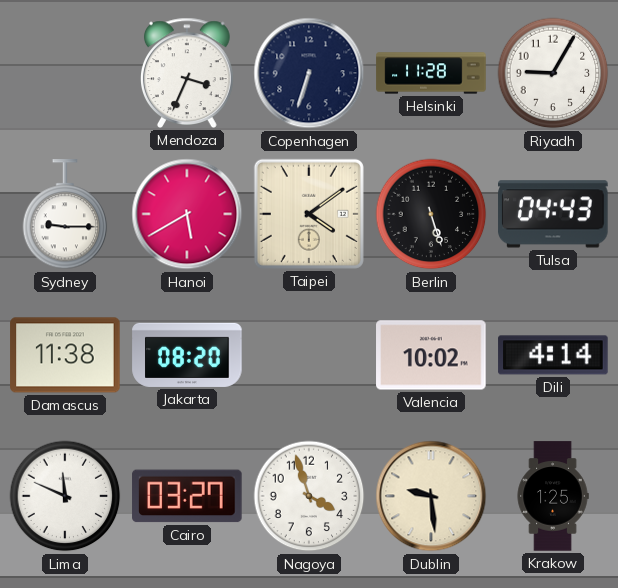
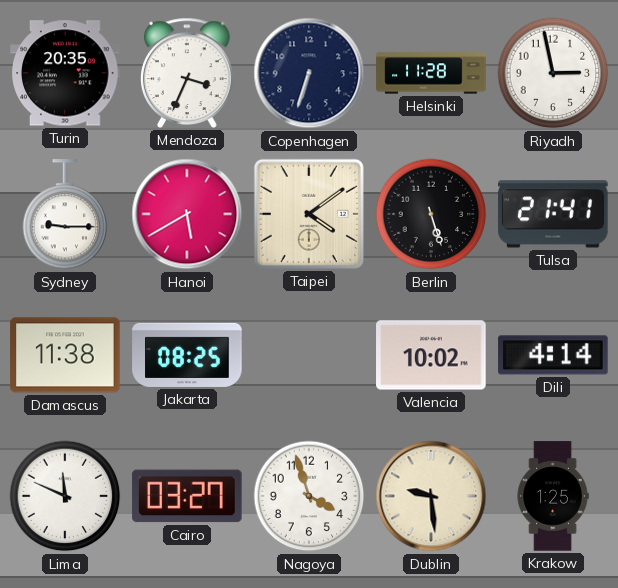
Turin: none -> 20:35 (65, 73)
Riyadh: 9:05 -> 2:58 (553, 73)
Tulsa: 04:43 -> 21:41 (553, 214)
Jakarta: 08:20 -> 08:25 (187, 355)
